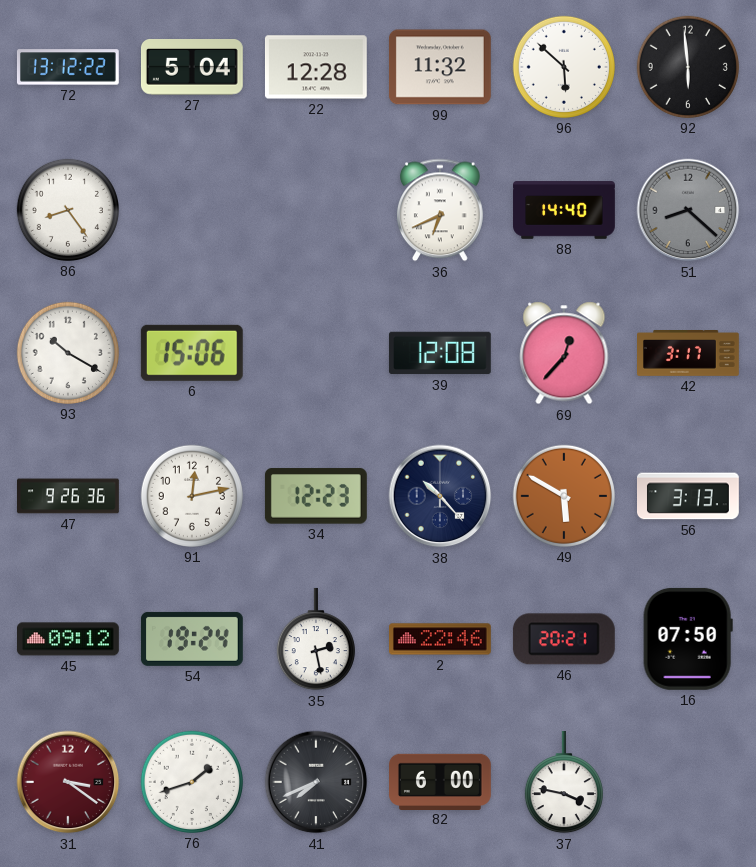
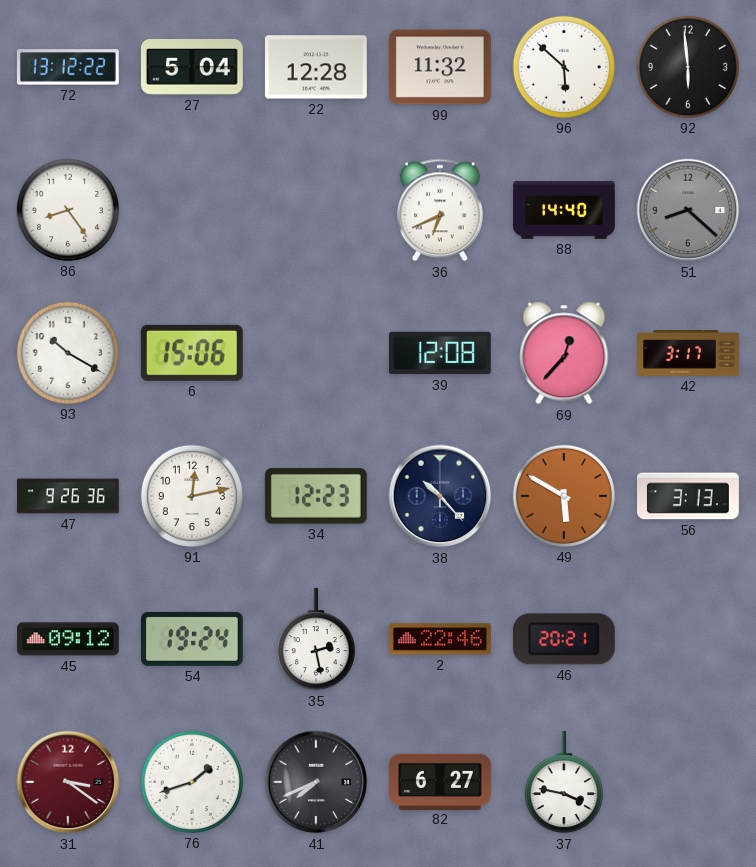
16: 07:50 -> none (688, 639)
82: 6:00 -> 6:27 (441, 781)
